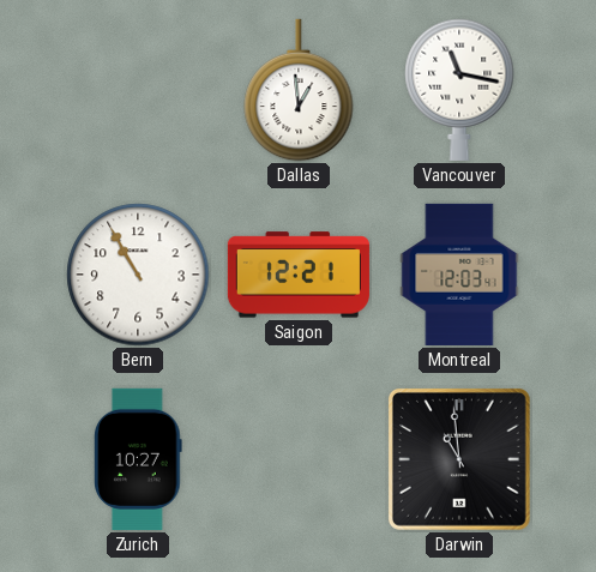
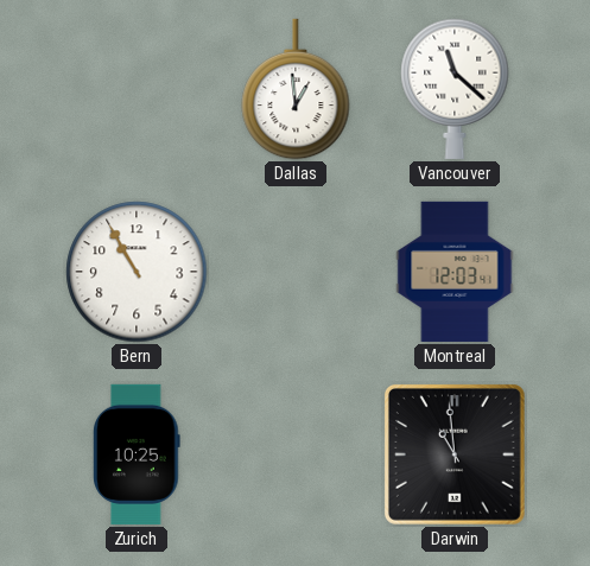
Vancouver: 11:17 -> 11:22 (455, 89)
Saigon: 12:21 -> none (299, 275)
Zurich: 10:27 -> 10:25 (137, 454)
